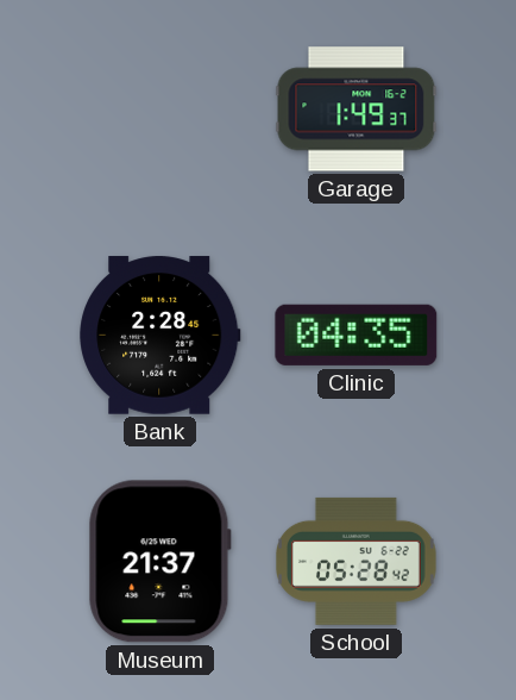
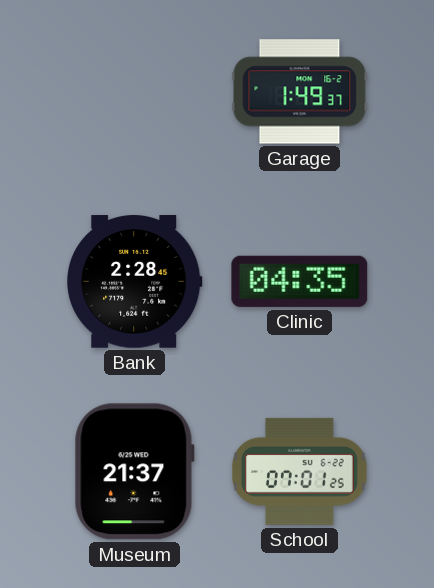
School: 05:28 -> 07:01 (300, 471)
